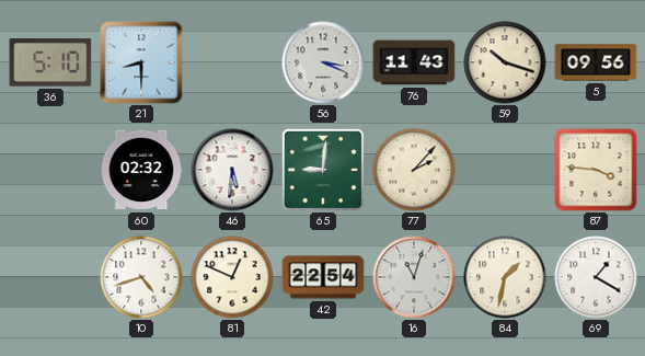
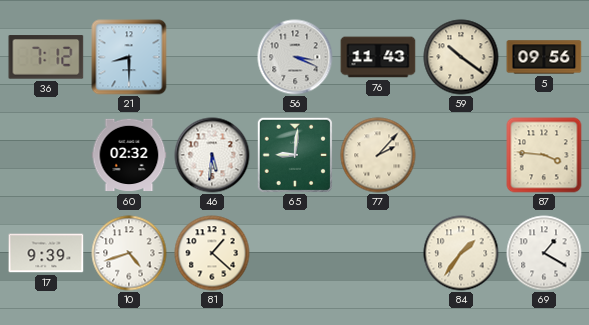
36: 5:10 -> 7:12 (46, 57)
59: 10:18 -> 10:21 (461, 57)
17: none -> 9:39 (46, 253)
81: 12:49 -> 1:22 (212, 253)
42: 22:54 -> none (323, 277)
16: 11:03 -> none (414, 277)
84: 1:32 -> 1:36 (461, 253)
